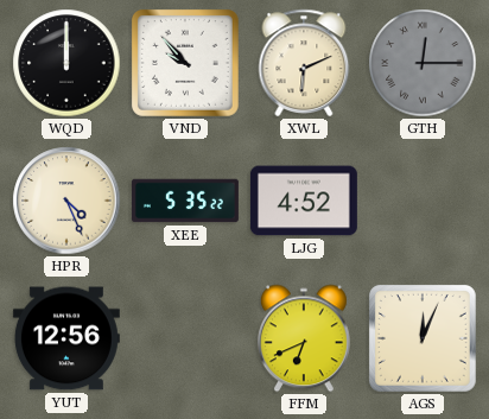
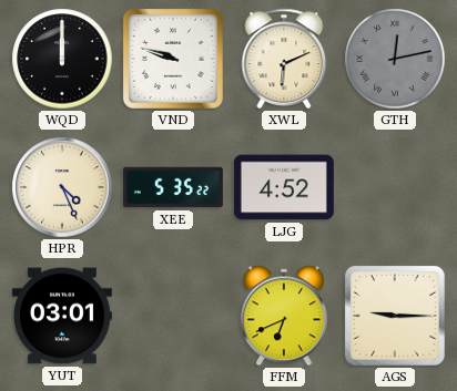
VND: 9:53 -> 9:48 (173, 59)
GTH: 12:15 -> 12:13 (395, 59)
YUT: 12:56 -> 03:01 (62, 316)
AGS: 12:04 -> 9:15 (395, 316)
